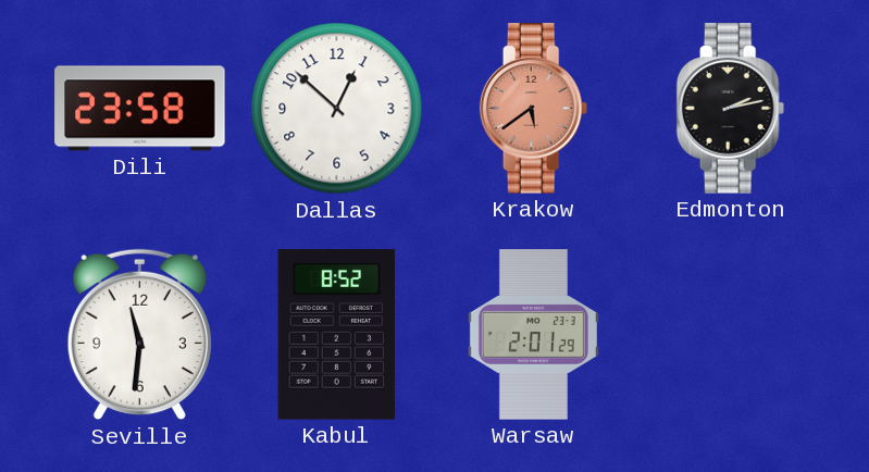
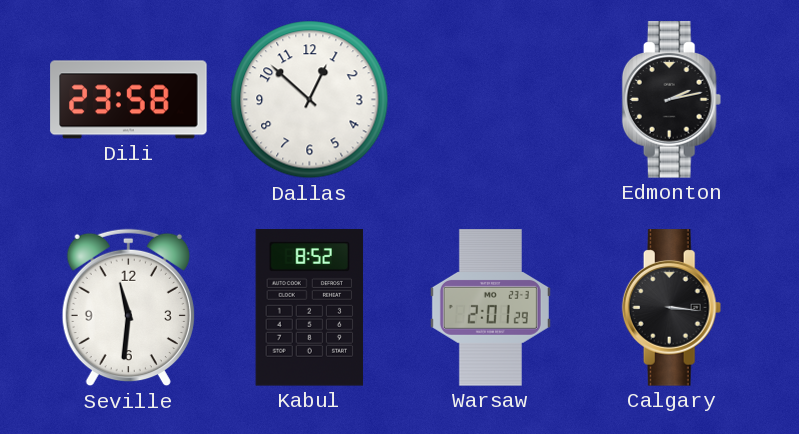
Krakow: 5:39 -> none (534, 109)
Calgary: none -> 3:16 (672, 308)
